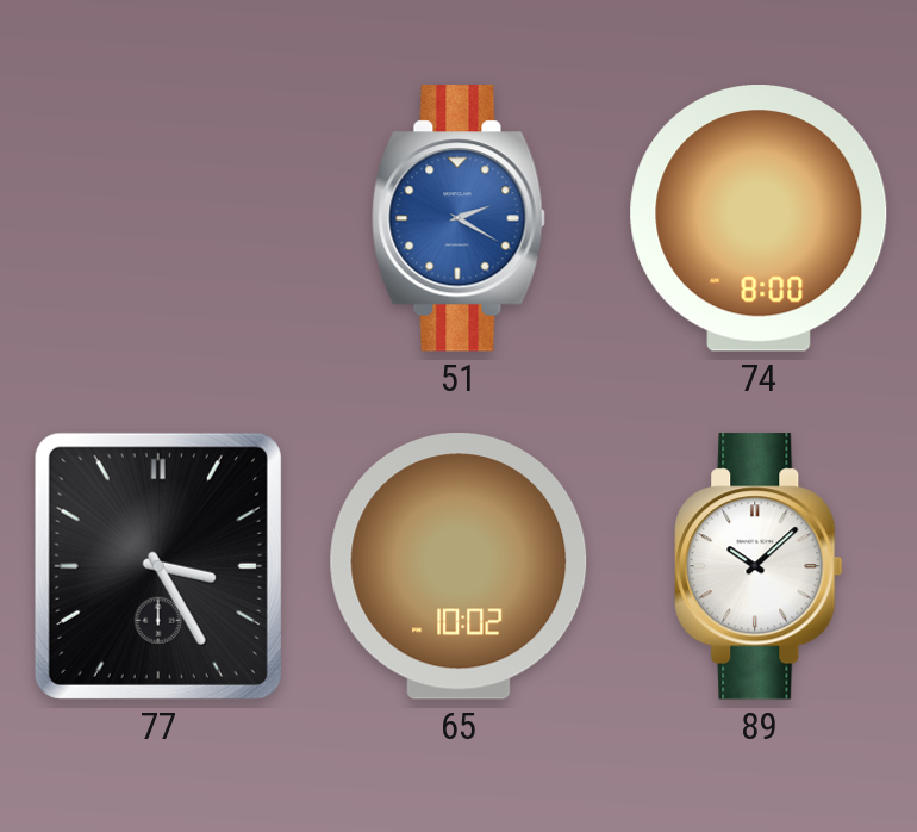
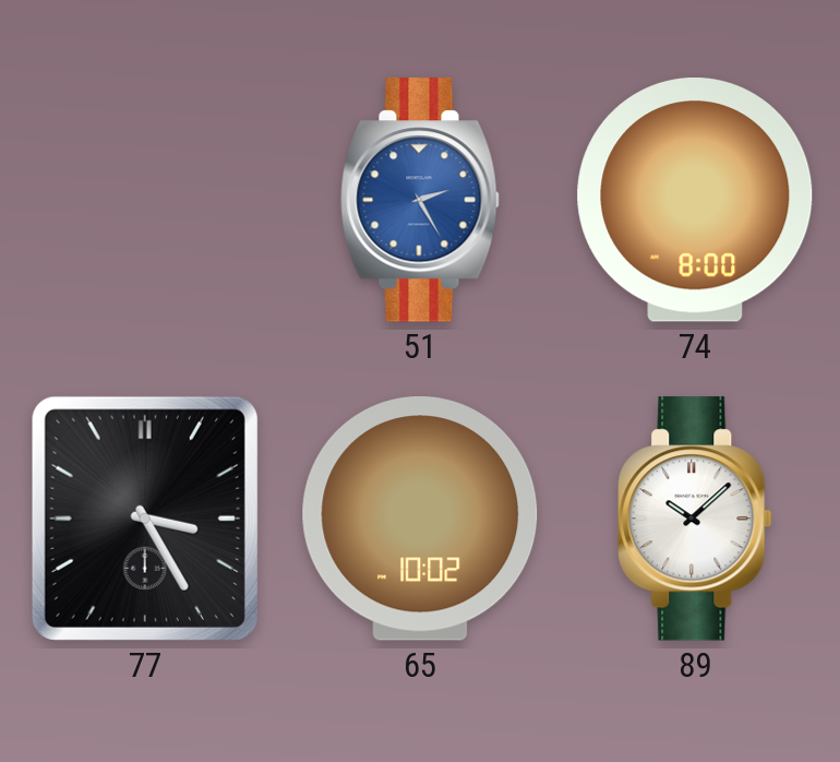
51: 2:20 -> 2:25 (420, 200)
